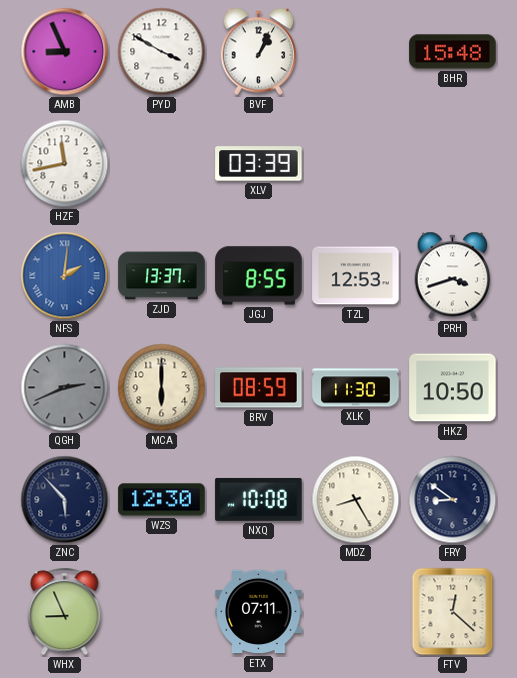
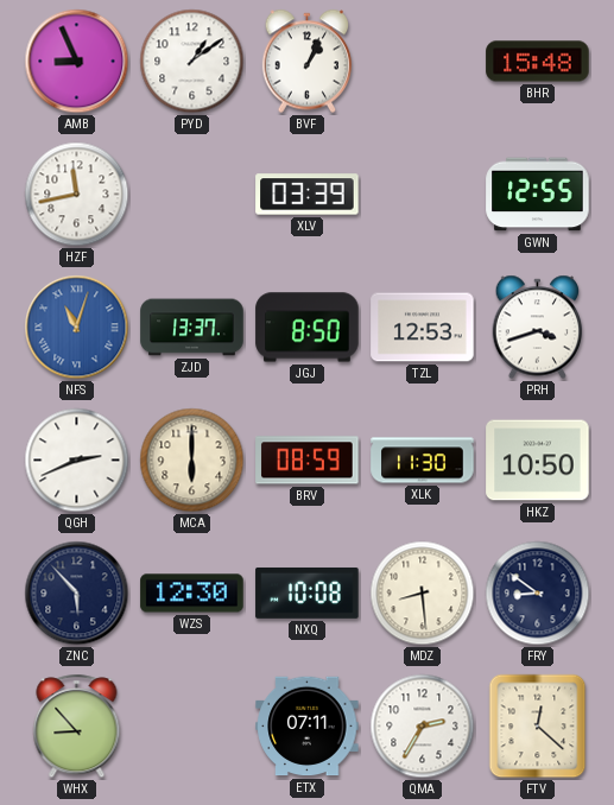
PYD: 3:50 -> 1:09 (192, 62)
GWN: none -> 12:55 (538, 195)
NFS: 2:01 -> 11:03 (77, 328)
JGJ: 8:55 -> 8:50 (308, 328)
QGH dial: grey -> white (77, 461)
MDZ: 8:25 -> 8:29 (423, 594)
WHX: 8:56 -> 8:53 (77, 727)
QMA: none -> 2:35 (423, 727)
